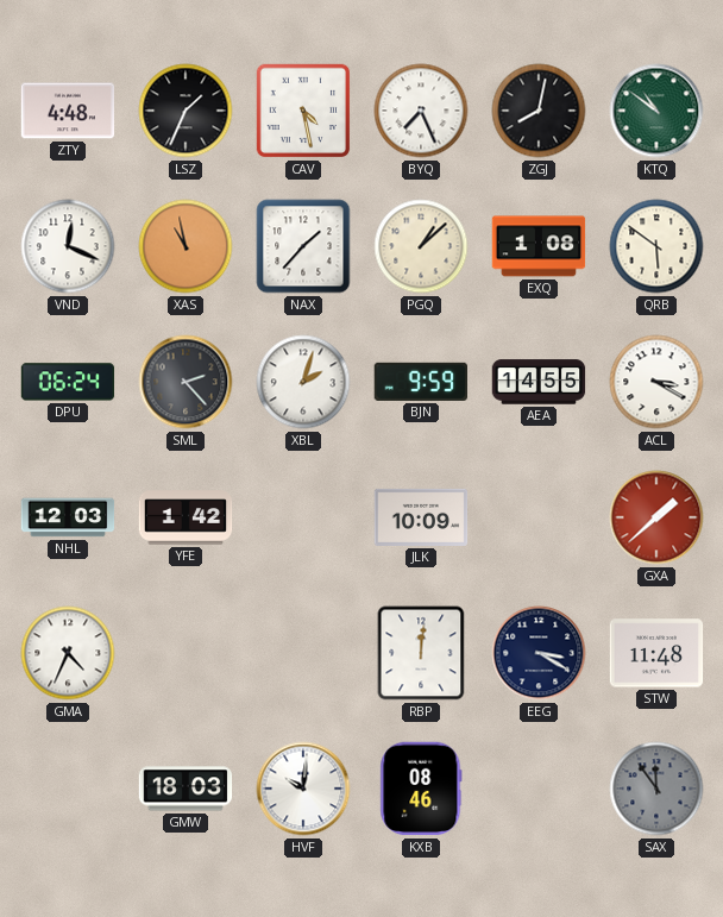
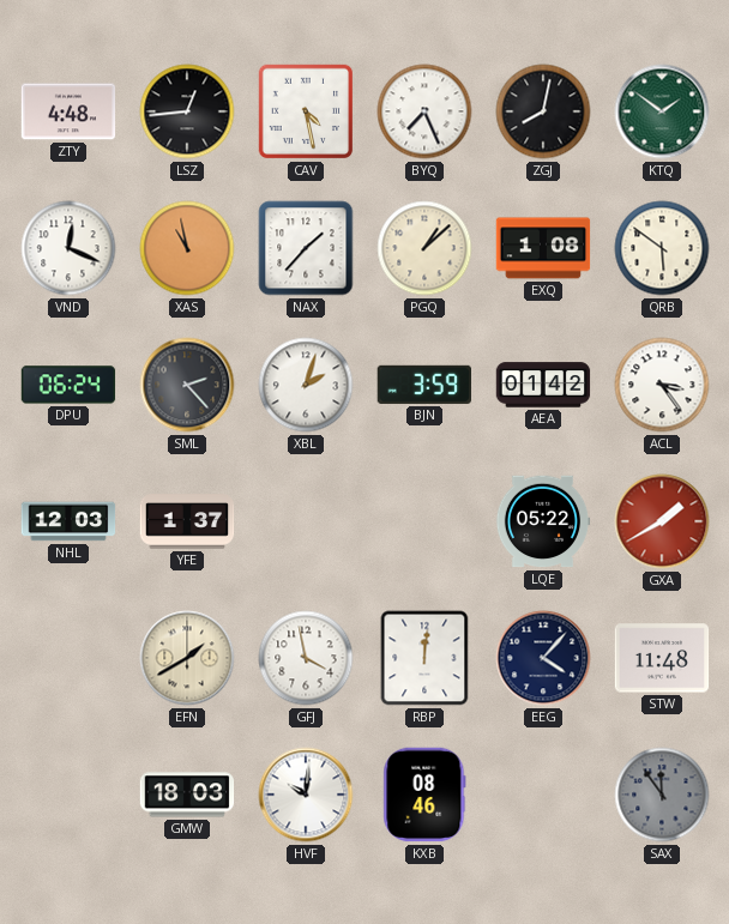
LSZ: 1:34 -> 12:44 (187, 111)
KTQ: 10:51 -> 1:51 (662, 111)
BJN: 9:59 -> 3:59 (423, 385)
AEA: 14:55 -> 01:42 (543, 385)
ACL: 3:20 -> 3:24 (662, 385)
YFE: 1:42 -> 1:37 (187, 521)
JLK: 10:09 -> none (421, 517)
LQE: none -> 05:22 (543, 521)
GXA: 1:38 -> 1:40 (662, 521)
GMA: 4:34 -> none (68, 653)
EFN: none -> 1:40 (187, 658)
GFJ: none -> 3:58 (306, 658)
EEG: 3:20 -> 4:07 (543, 658)
